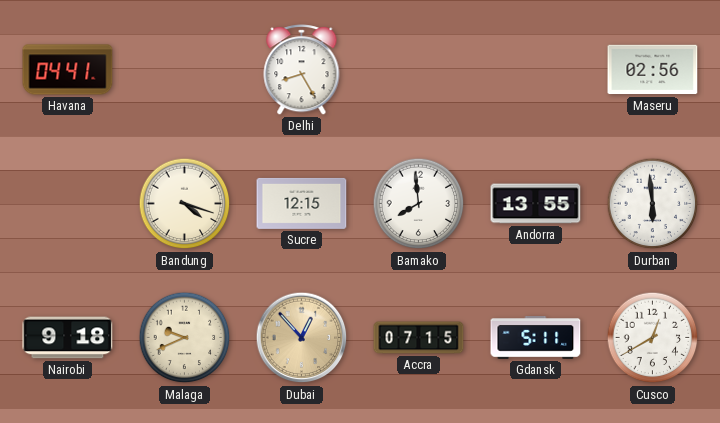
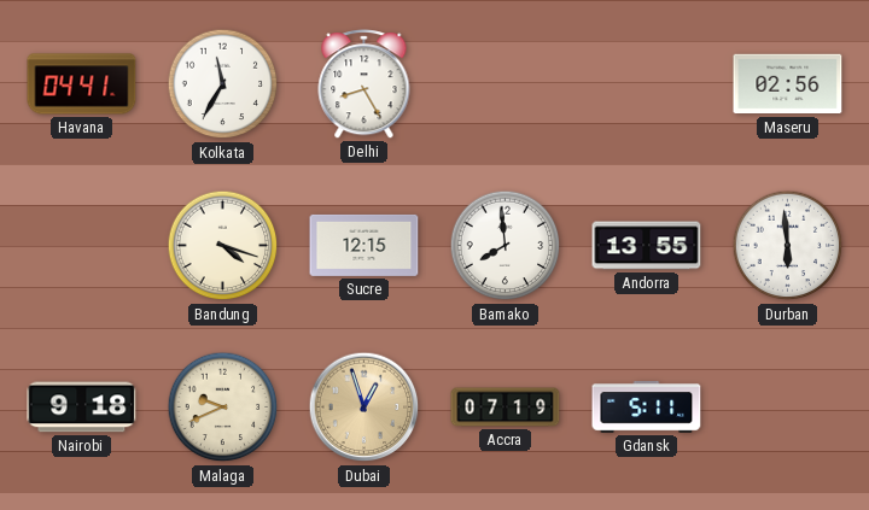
Kolkata: none -> 11:35 (223, 84)
Dubai: 12:53 -> 12:57 (364, 408)
Accra: 07:15 -> 07:19 (506, 408)
Cusco: 12:40 -> none (653, 338)
